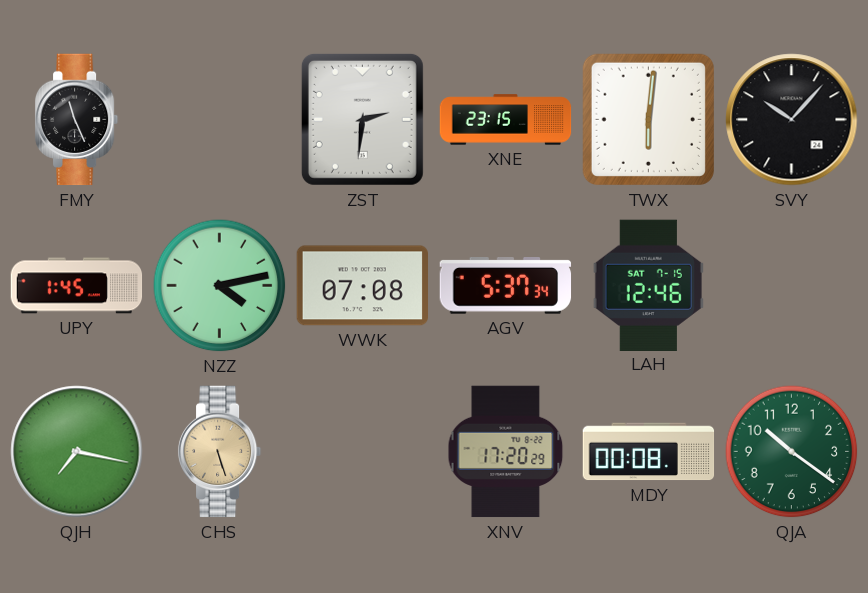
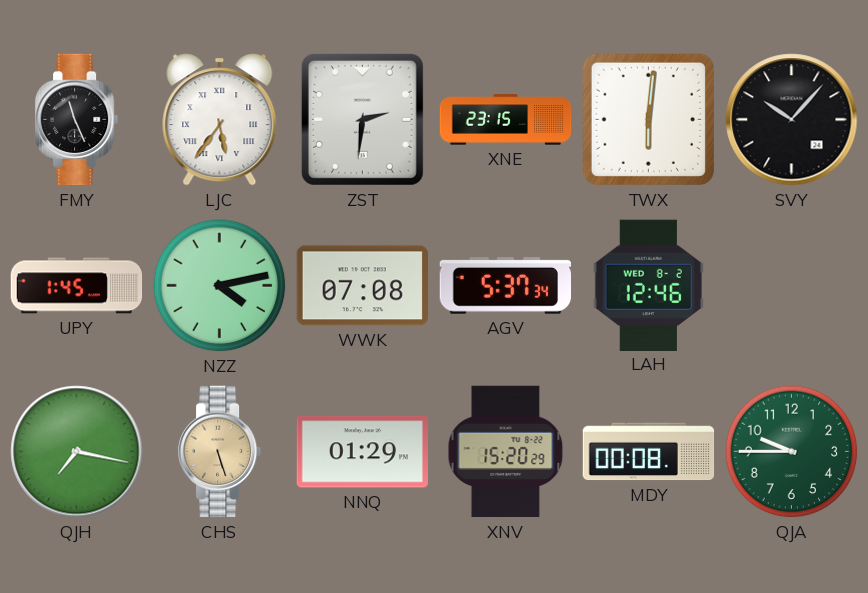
LJC: none -> 5:36 (220, 120)
LAH date: SAT 7-15 -> WED 8-2 (648, 285)
NNQ: none -> 01:29 (362, 452)
XNV: 17:20 -> 15:20 (506, 452)
QJA: 10:21 -> 9:45 (792, 452)
